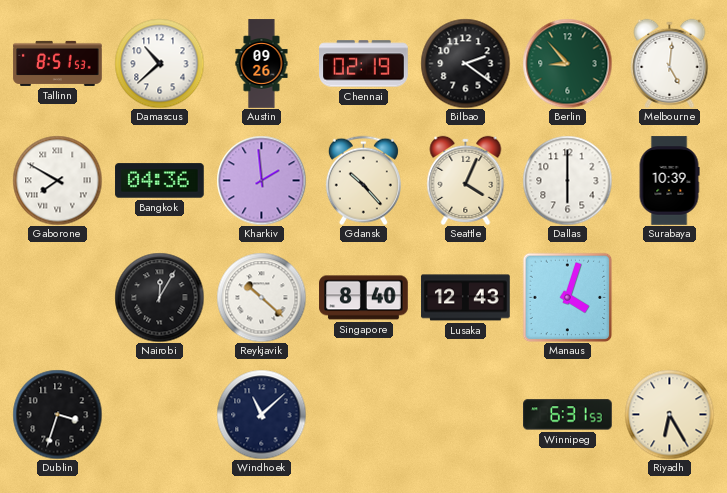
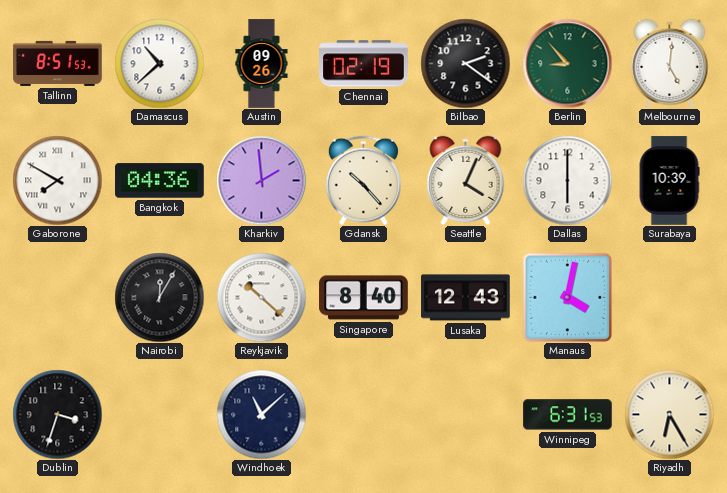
Manaus: 4:03 -> 4:02 (567, 297)
